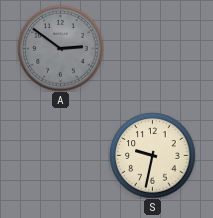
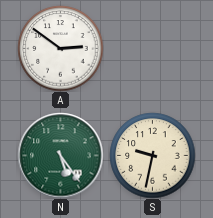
A dial: grey -> white (60, 48)
N: none -> 5:24 (60, 155)
